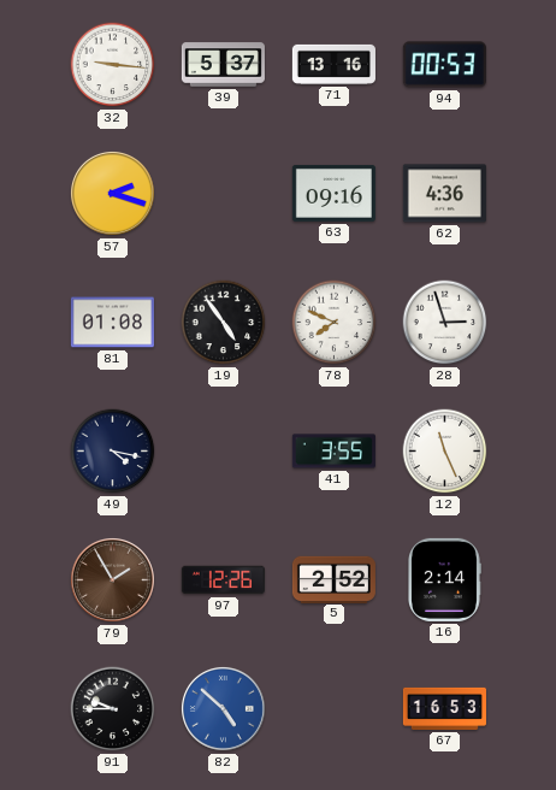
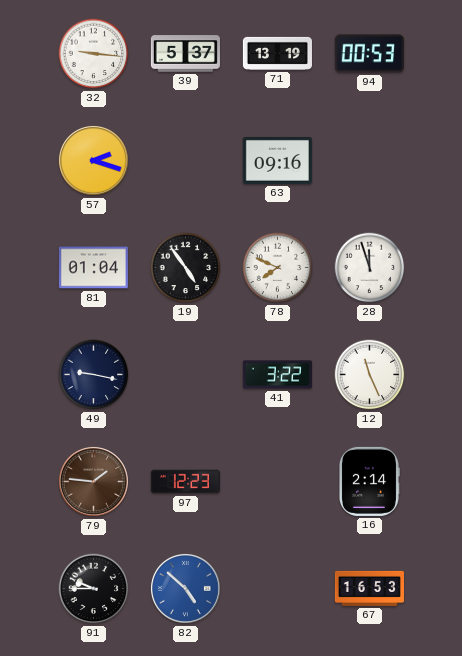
71: 13:16 -> 13:19 (277, 53)
62: 4:36 -> none (444, 194)
81: 01:08 -> 01:04 (93, 268)
28: 2:57 -> 11:57 (370, 268)
49: 4:17 -> 9:17 (94, 375)
41: 3:55 -> 3:22 (277, 375)
79: 1:55 -> 1:46 (93, 481)
97: 12:26 -> 12:23 (185, 482)
5: 2:52 -> none (333, 579)
